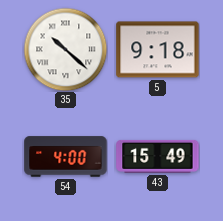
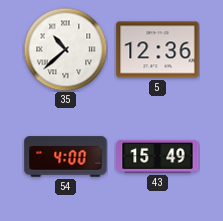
35: 10:22 -> 10:38 (65, 49)
5: 9:18 -> 12:36 (158, 50)
